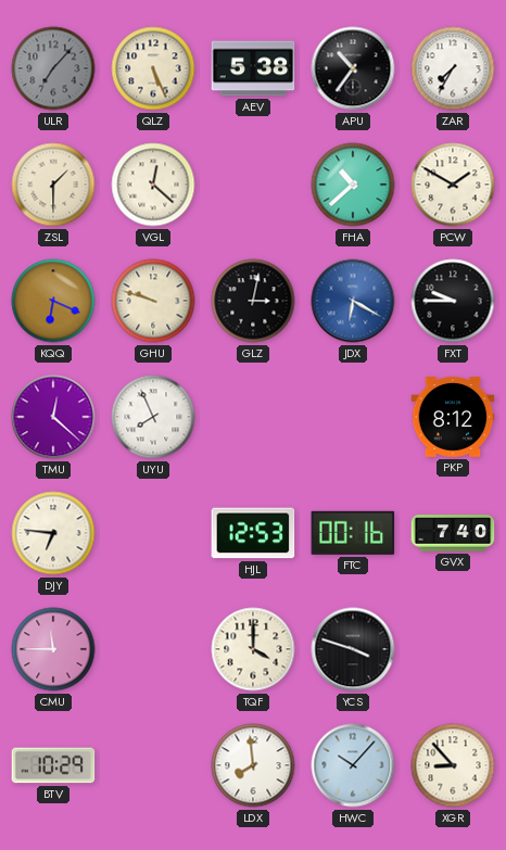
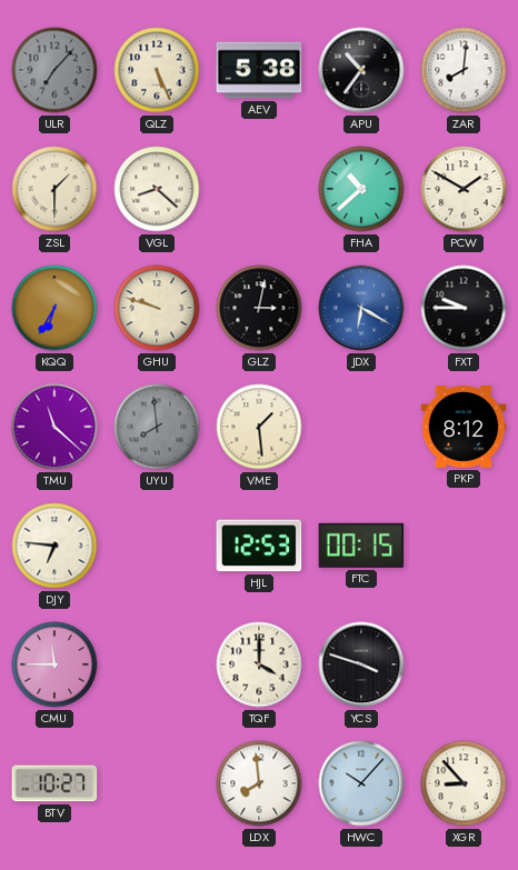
ZAR: 7:35 -> 8:01 (464, 70)
VGL: 12:22 -> 8:22 (157, 189)
KQQ: 6:19 -> 6:35 (54, 308)
TMU: 12:22 -> 11:22 (54, 427)
UYU: 7:56 -> 7:59 (157, 427)
UYU dial: white -> grey (157, 427)
VME: none -> 1:29 (259, 427)
FTC: 00:16 -> 00:15 (361, 546)
GVX: 7:40 -> none (453, 533)
BTV: 10:29 -> 10:27 (54, 783)
